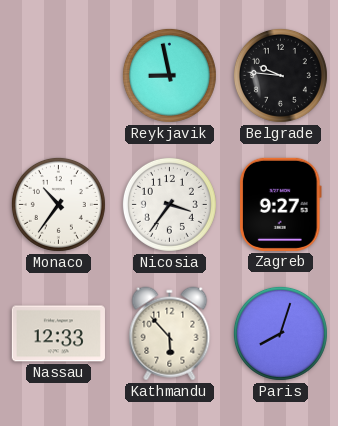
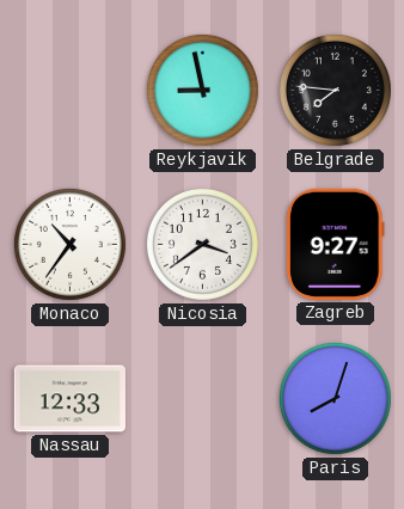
Belgrade: 9:46 -> 7:46 (335, 90)
Nicosia: 3:36 -> 3:39 (202, 244)
Kathmandu: 5:53 -> none (170, 334)
